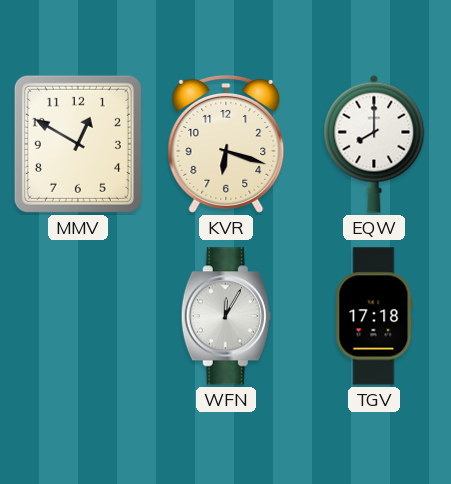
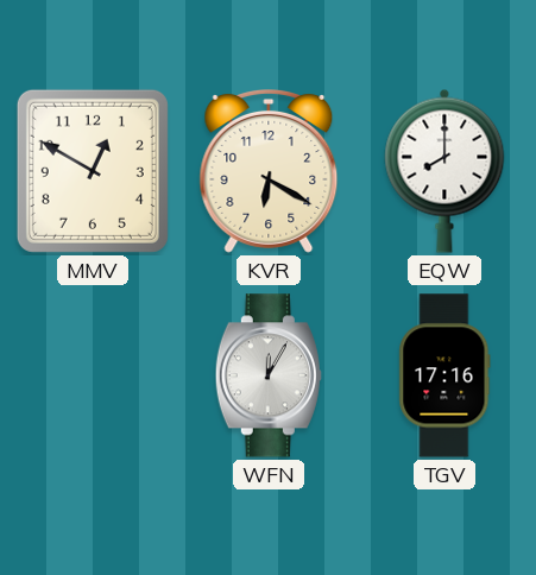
KVR: 6:18 -> 6:20 (269, 172)
TGV: 17:18 -> 17:16 (444, 375)
